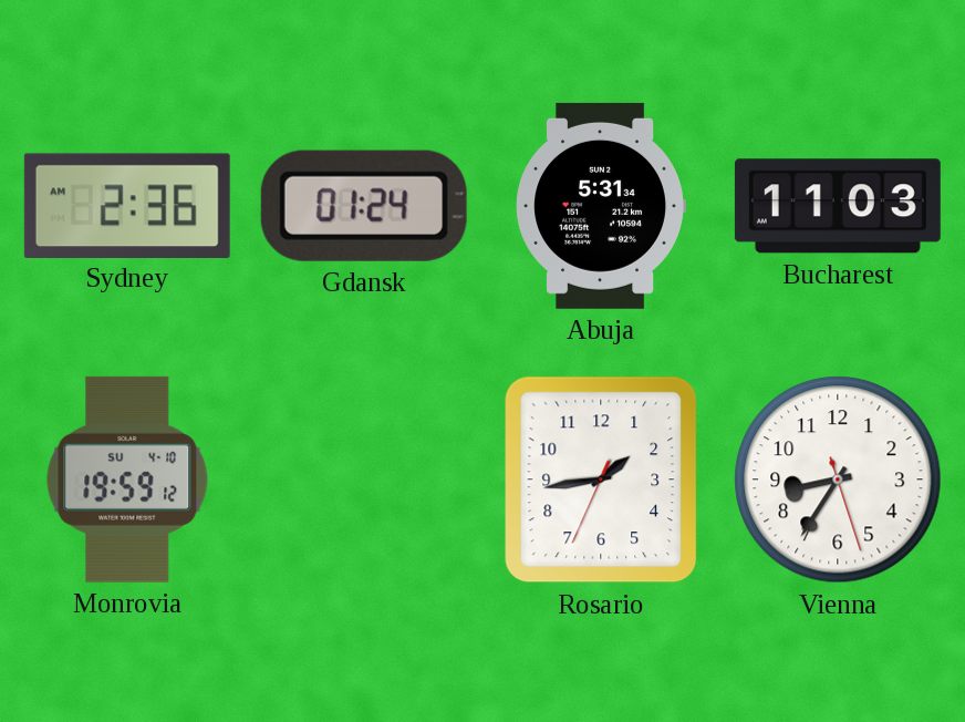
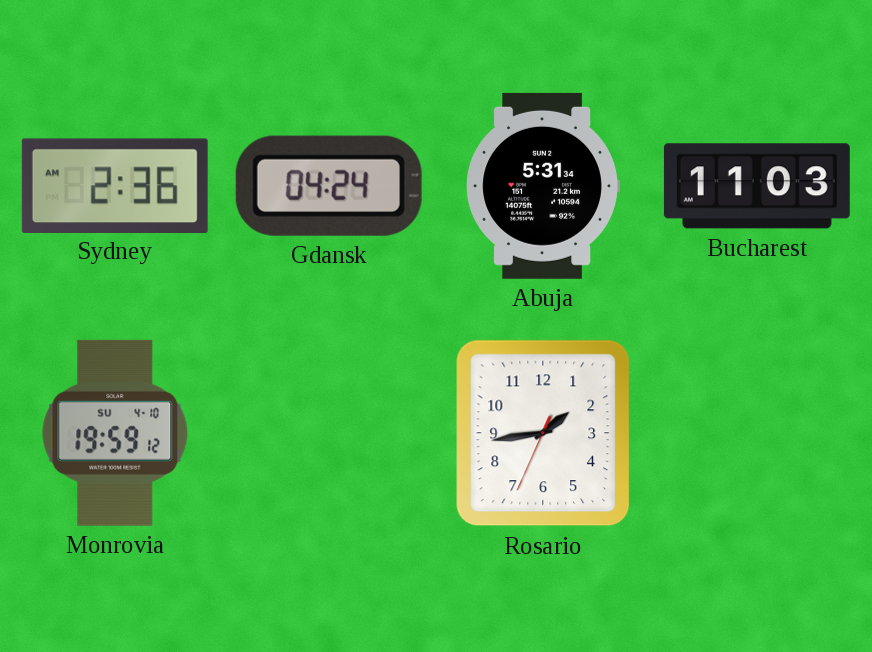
Gdansk: 01:24 -> 04:24 (329, 186)
Vienna: 8:35 -> none (838, 479)
